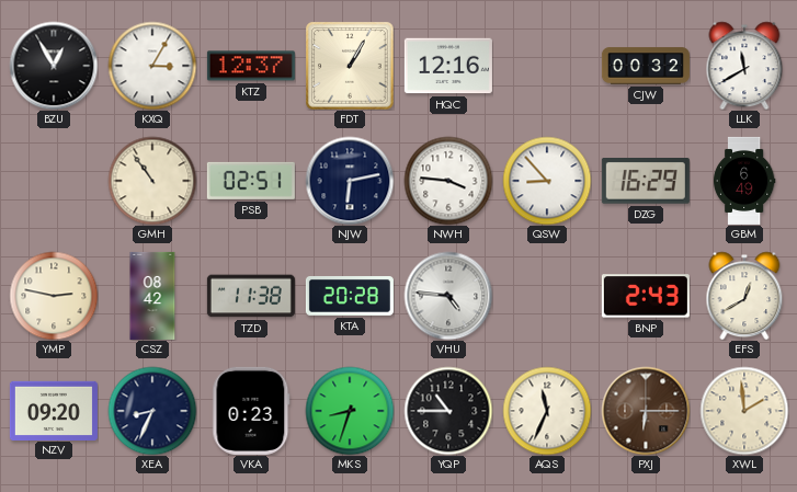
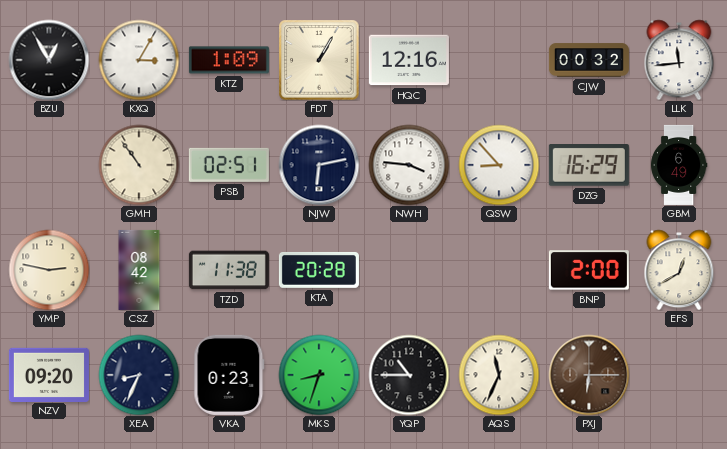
KTZ: 12:37 -> 1:09 (229, 60)
LLK: 11:40 -> 11:44 (679, 60)
VHU: 4:46 -> none (448, 296)
BNP: 2:43 -> 2:00 (589, 270)
XWL: 1:59 -> none (744, 411)
